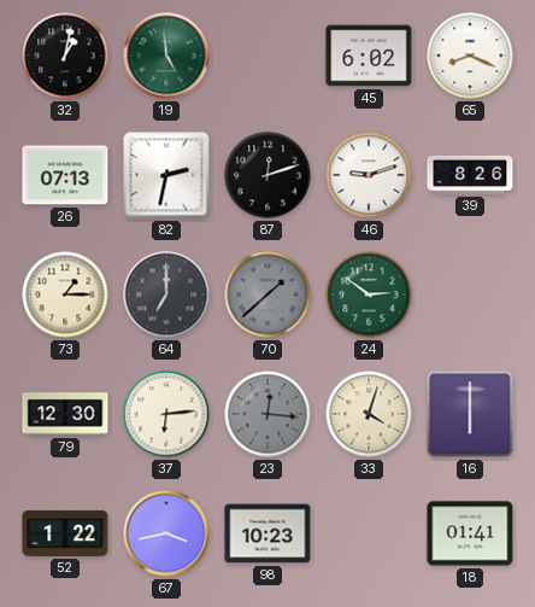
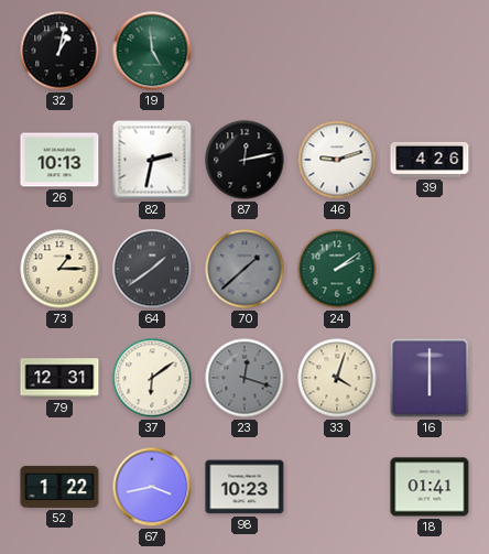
45: 6:02 -> none (369, 56)
65: 8:19 -> none (470, 56)
26: 07:13 -> 10:13 (59, 160)
87: 12:12 -> 12:13 (244, 160)
39: 8:26 -> 4:26 (430, 160)
64: 7:00 -> 1:39 (152, 269)
24: 2:51 -> 2:09 (337, 269)
79: 12:30 -> 12:31 (59, 378)
37: 6:14 -> 6:09 (152, 378)
23: 12:16 -> 12:18 (244, 378)
